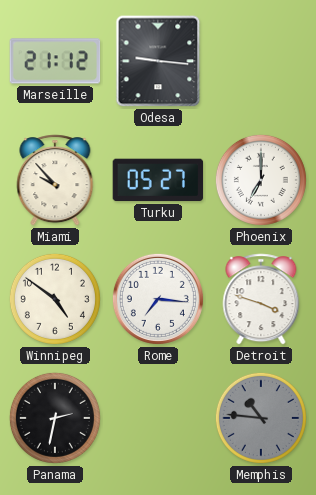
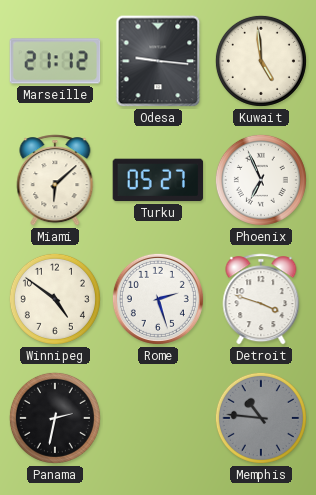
Kuwait: none -> 4:59 (261, 61)
Miami: 9:53 -> 6:08 (55, 180)
Phoenix: 7:00 -> 6:56 (261, 180)
Rome: 7:16 -> 2:27 (158, 299)
